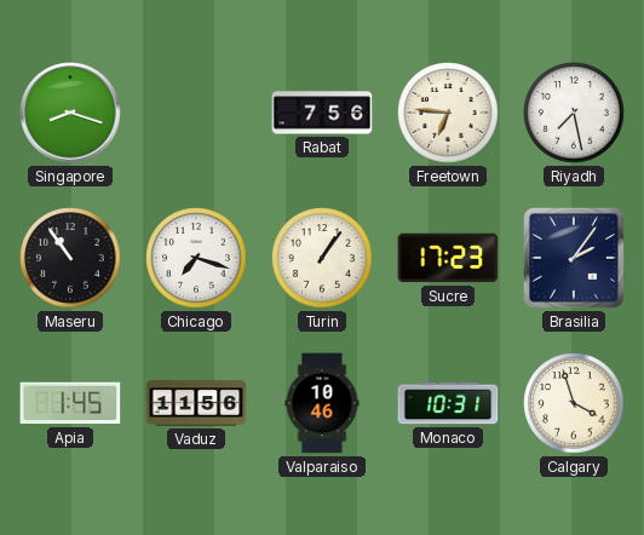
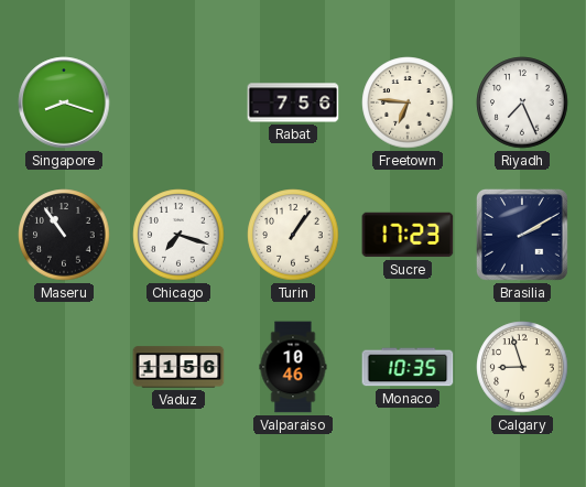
Riyadh: 7:28 -> 7:26 (522, 102)
Brasilia: 2:06 -> 2:10 (522, 235)
Apia: 1:45 -> none (70, 403)
Monaco: 10:31 -> 10:35 (408, 367)
Calgary: 3:57 -> 8:57 (522, 367)
